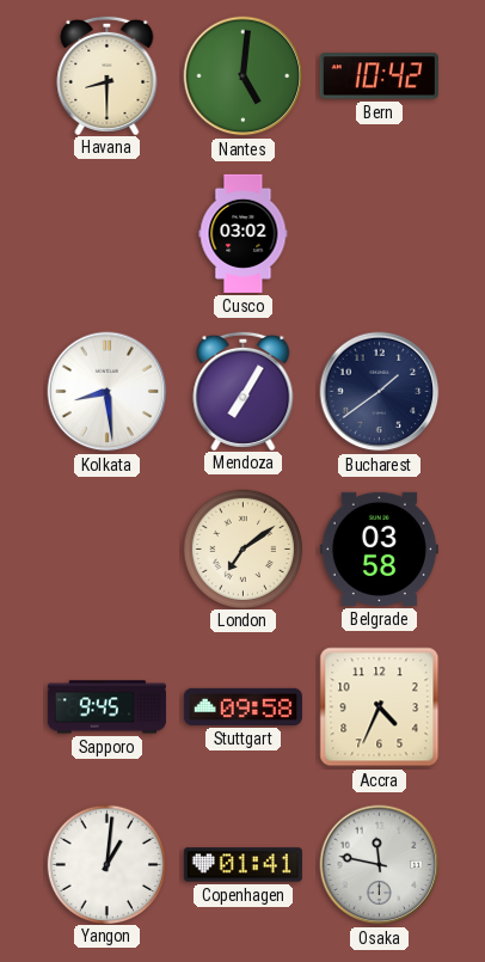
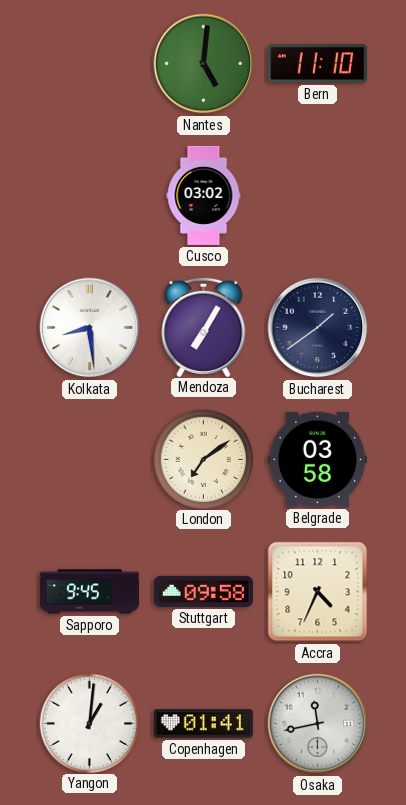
Havana: 8:30 -> none (108, 74)
Bern: 10:42 -> 11:10 (317, 64)
Osaka: 11:47 -> 11:43 (318, 724)
